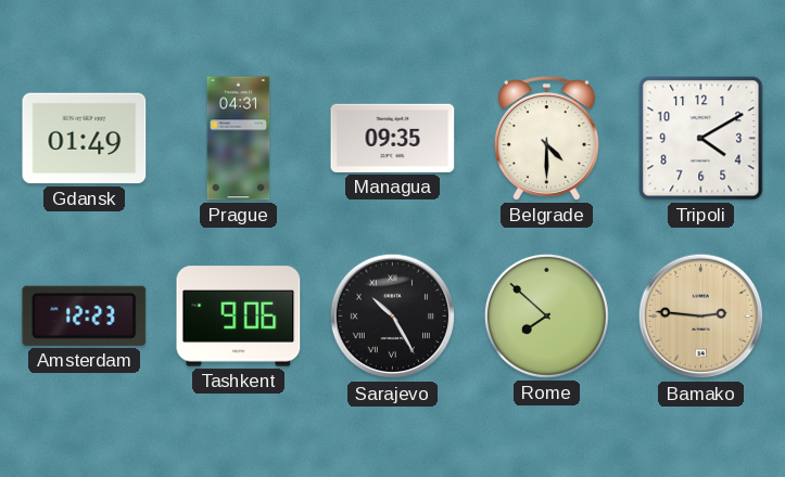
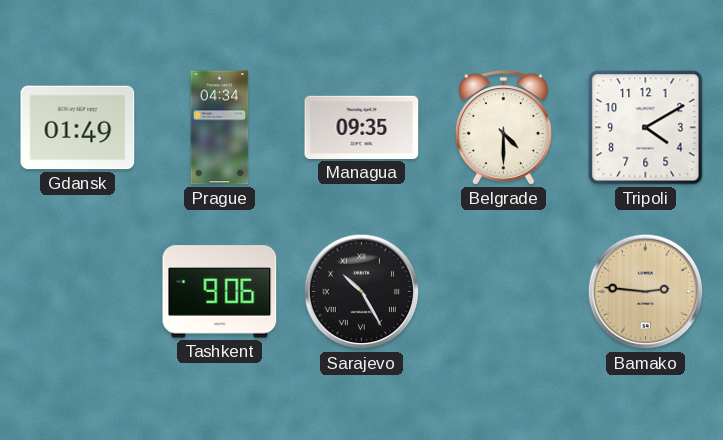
Prague: 04:31 -> 04:34 (220, 128)
Amsterdam: 12:23 -> none (85, 315)
Rome: 7:52 -> none (546, 315)
